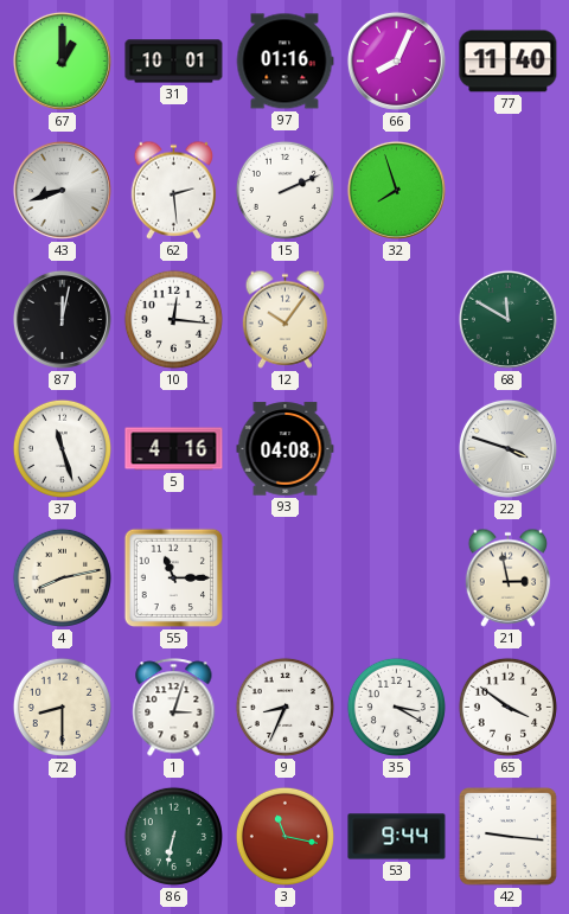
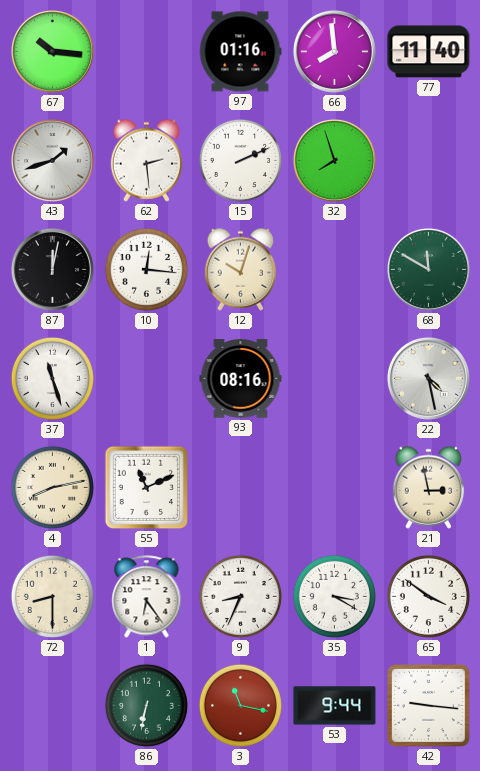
67: 1:00 -> 10:16 (52, 51)
31: 10:01 -> none (174, 62)
66: 8:04 -> 7:59 (334, 51)
43: 8:42 -> 1:42 (52, 160)
12: 10:06 -> 10:03 (241, 269)
5: 4:16 -> none (174, 449)
93: 04:08 -> 08:16 (241, 379)
22: 3:48 -> 4:28 (428, 378)
55: 11:15 -> 11:11 (147, 488)
1: 3:03 -> 6:24 (147, 597)
